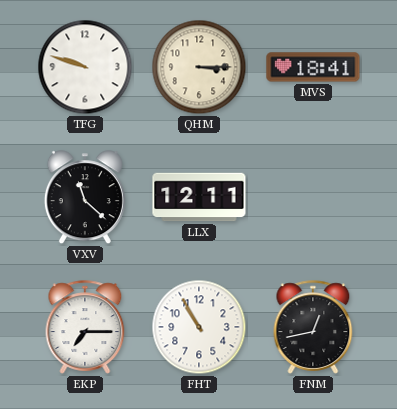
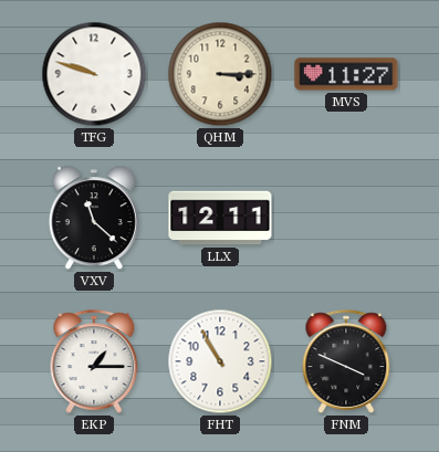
MVS: 18:41 -> 11:27 (346, 74)
EKP: 7:15 -> 1:15 (94, 361)
FNM: 12:43 -> 3:49 (346, 361)
